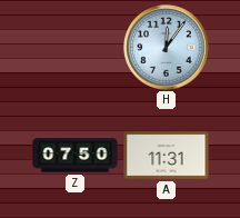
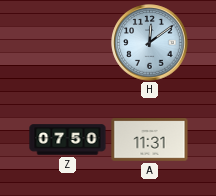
H: 12:06 -> 12:09 (150, 43)
